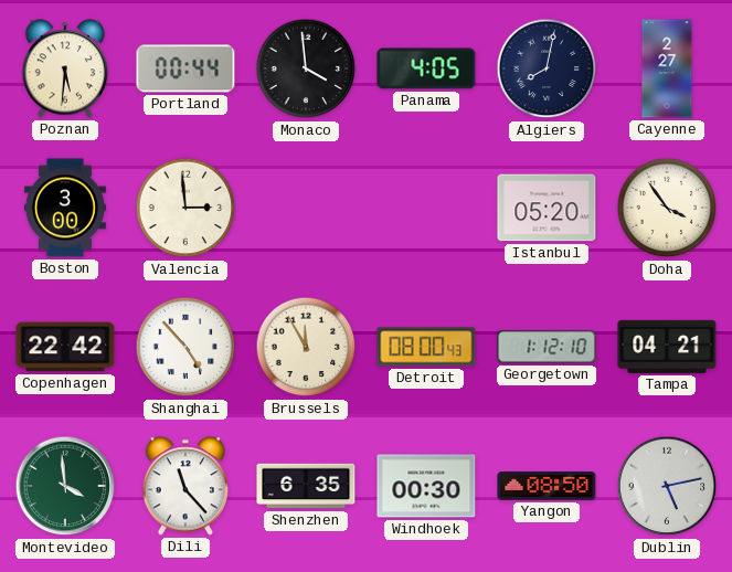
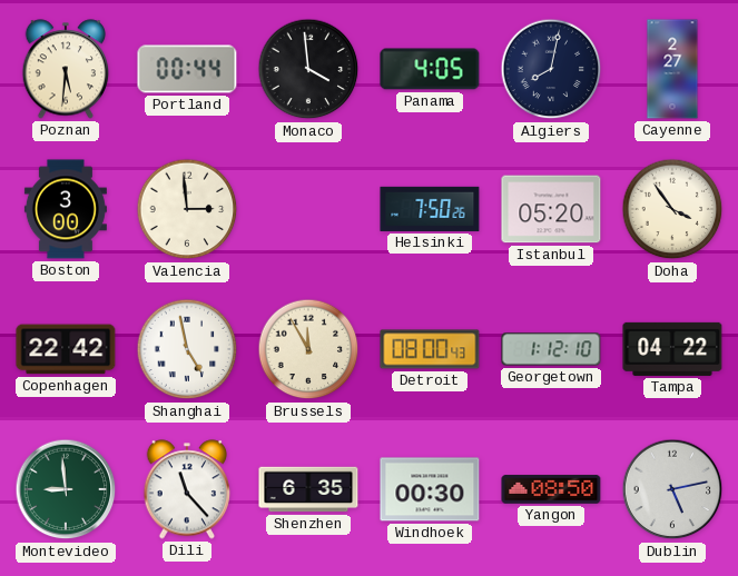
Helsinki: none -> 7:50 (430, 209)
Shanghai: 4:53 -> 4:58 (187, 349)
Tampa: 04:21 -> 04:22 (672, 349)
Montevideo: 3:59 -> 8:59 (66, 489)
